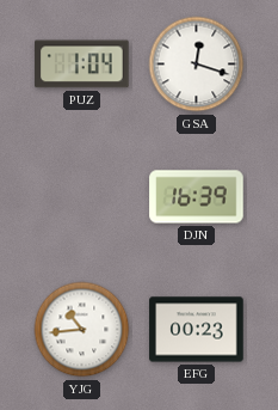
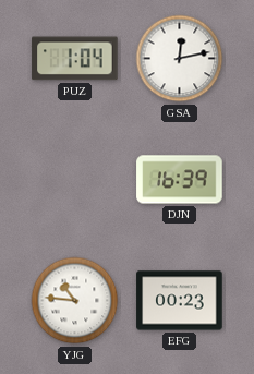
GSA: 12:18 -> 12:13 (180, 59)
YJG: 10:44 -> 10:46 (75, 301)
